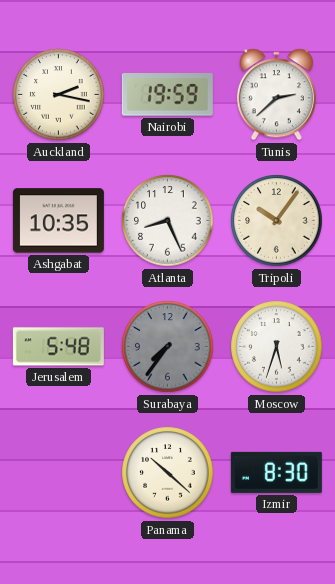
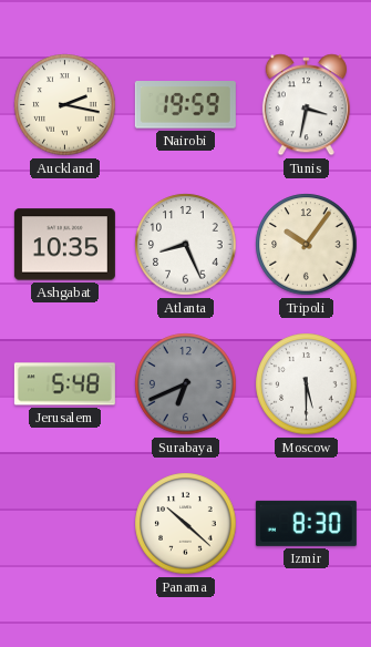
Tunis: 2:38 -> 3:32 (306, 105)
Surabaya: 7:36 -> 6:41 (186, 384)
Moscow: 5:33 -> 5:30 (307, 384)
